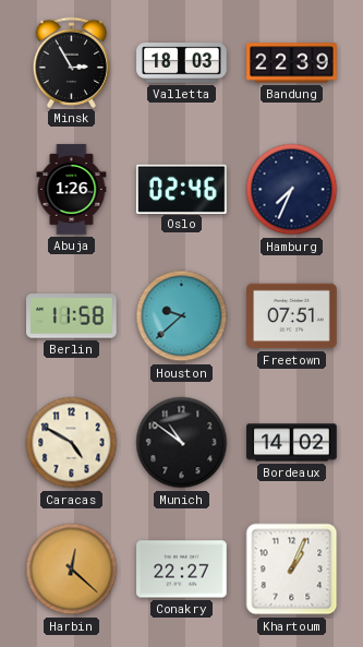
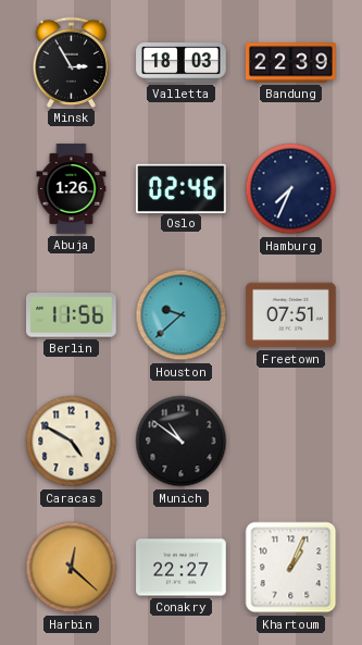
Berlin: 11:58 -> 11:56 (72, 315)
Bordeaux: 14:02 -> none (292, 443)
